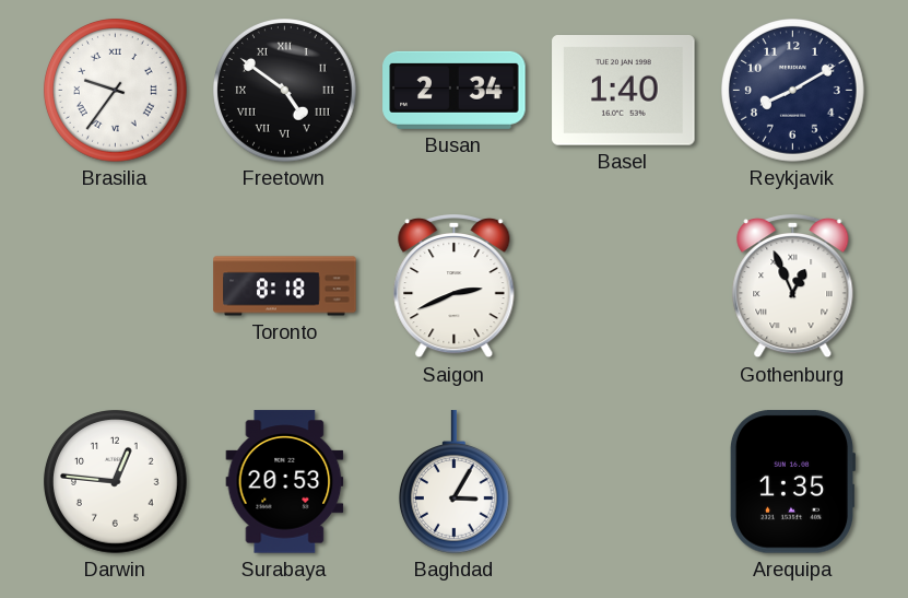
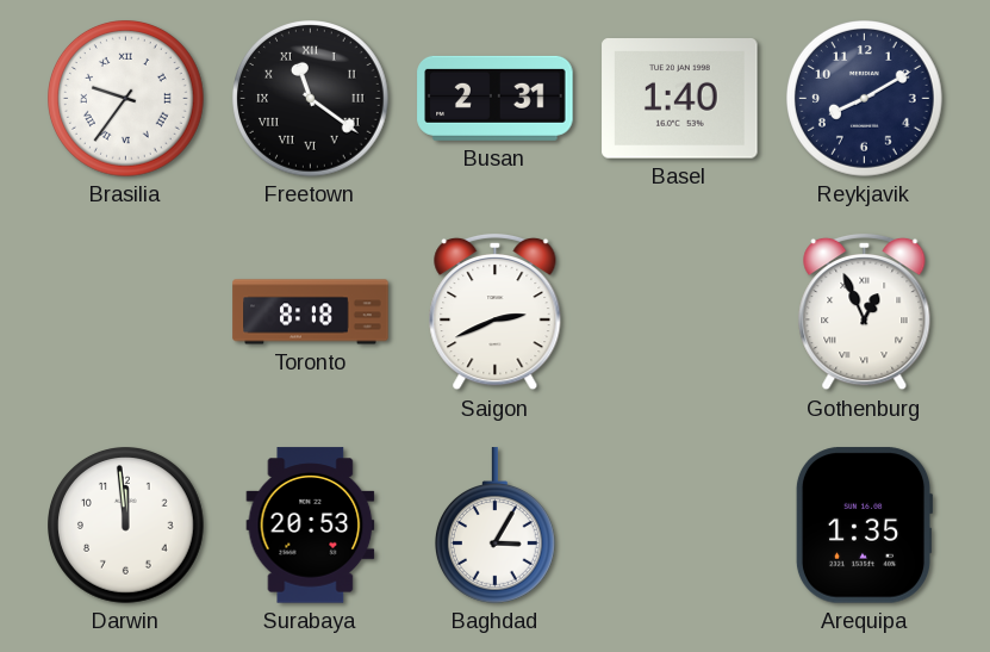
Freetown: 4:51 -> 11:21 (311, 99)
Busan: 2:34 -> 2:31 (496, 98)
Darwin: 12:46 -> 11:59 (126, 526)
